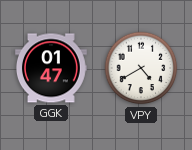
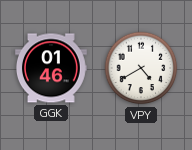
GGK: 01:47 -> 01:46 (51, 68)
